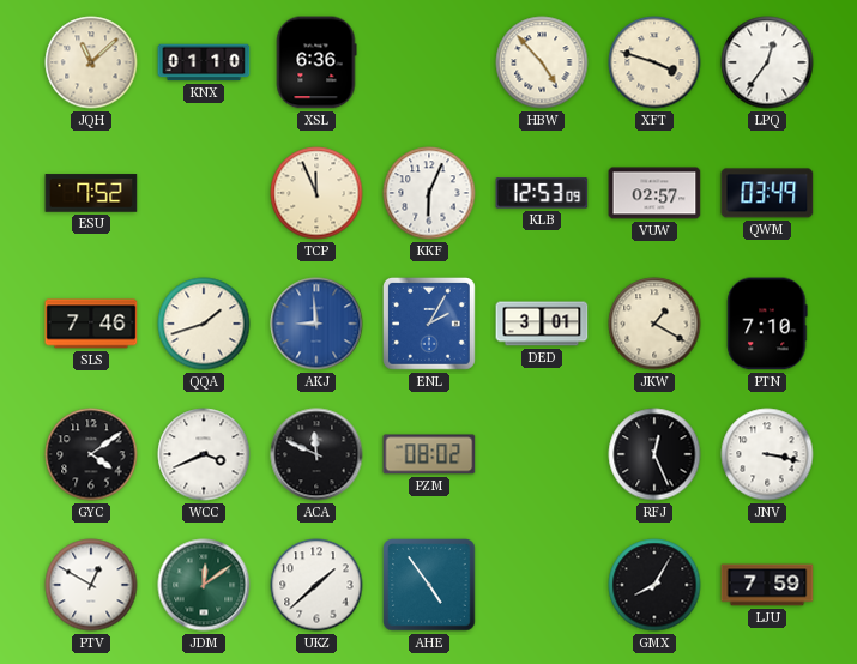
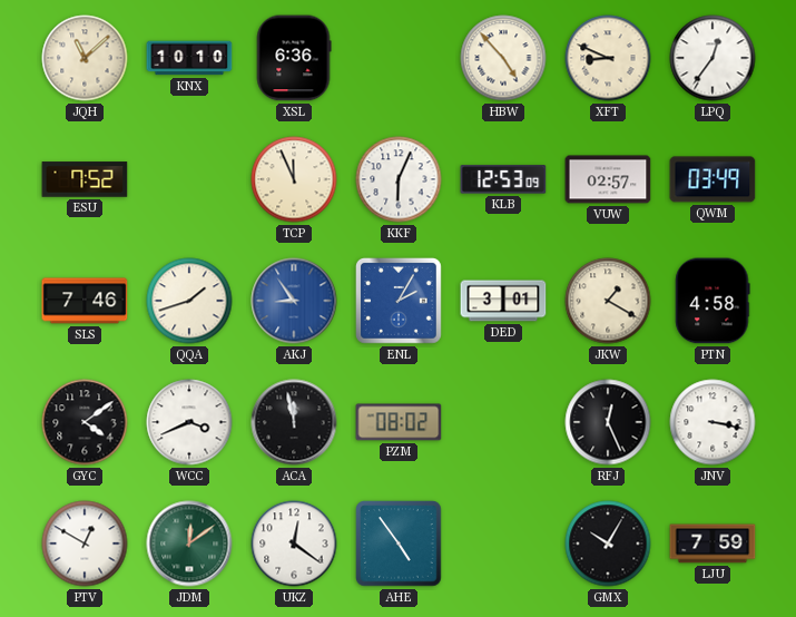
KNX: 01:10 -> 10:10 (189, 58)
XFT: 3:48 -> 8:49 (608, 58)
AKJ: 8:59 -> 8:54 (294, 301)
PTN: 7:10 -> 4:58 (713, 301)
ACA: 11:49 -> 11:58 (294, 422)
UKZ: 1:38 -> 12:21 (294, 543)
GMX: 8:05 -> 10:05 (608, 543)
